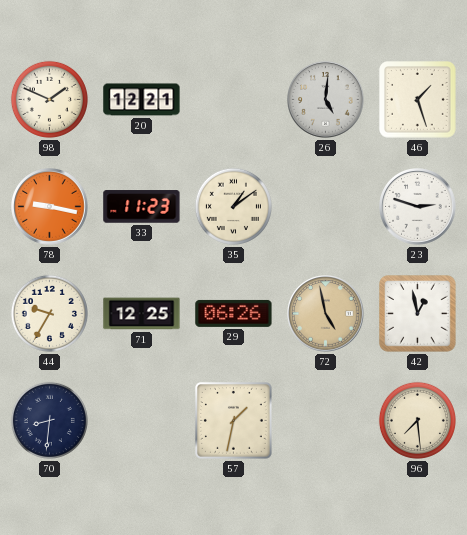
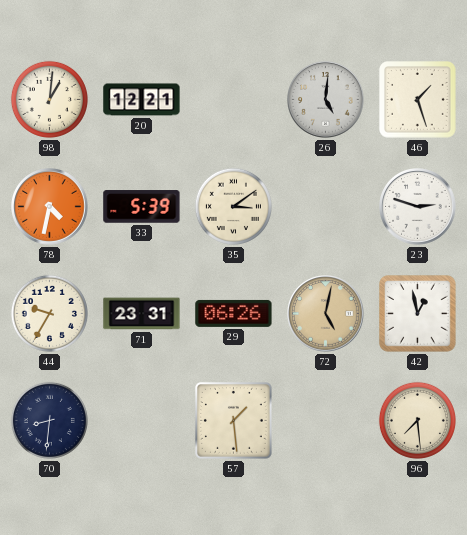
98: 1:49 -> 1:01 (49, 99)
78: 9:17 -> 4:32 (50, 207)
33: 11:23 -> 5:39 (142, 207)
35: 1:09 -> 3:09 (233, 206)
71: 12:25 -> 23:31 (142, 314)
72: 4:58 -> 5:02 (326, 314)
57: 1:32 -> 1:29 (233, 420)
